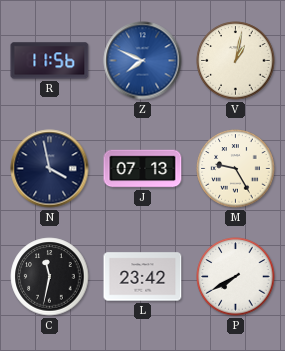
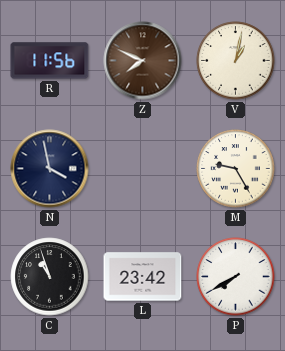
Z dial: blue -> brown (143, 61)
J: 07:13 -> none (143, 169)
C: 11:32 -> 10:57 (50, 277)
